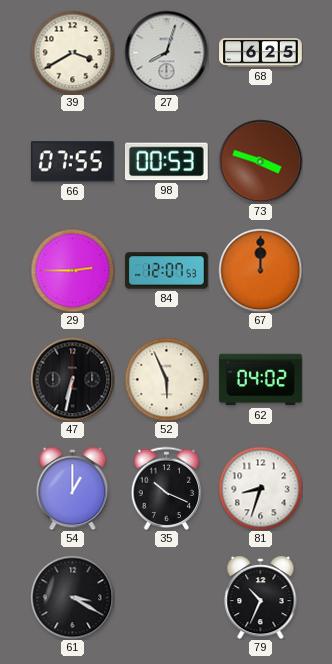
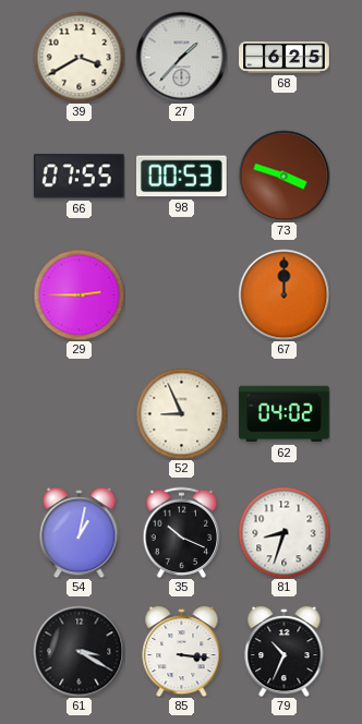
27: 8:03 -> 1:37 (181, 57)
84: 12:07 -> none (167, 271)
47: 6:32 -> none (72, 379)
52: 5:56 -> 8:56 (181, 413)
54: 1:00 -> 1:02 (80, 532)
85: none -> 3:16 (182, 651)
